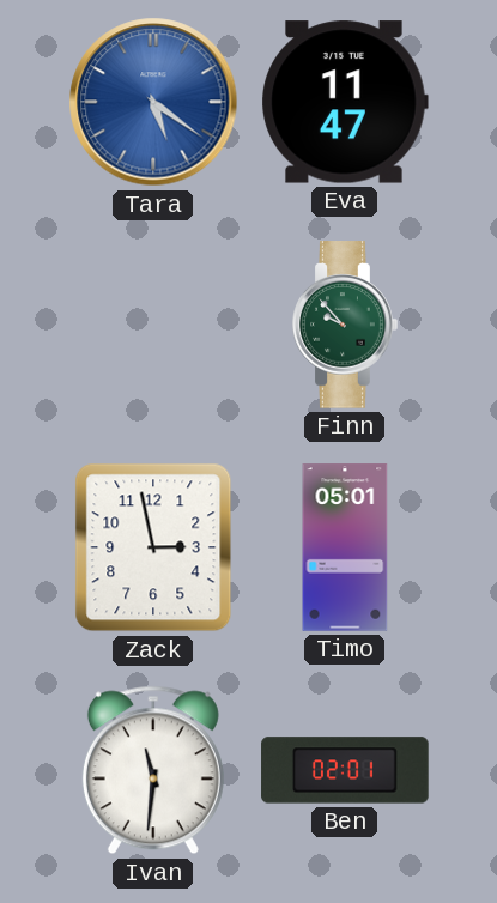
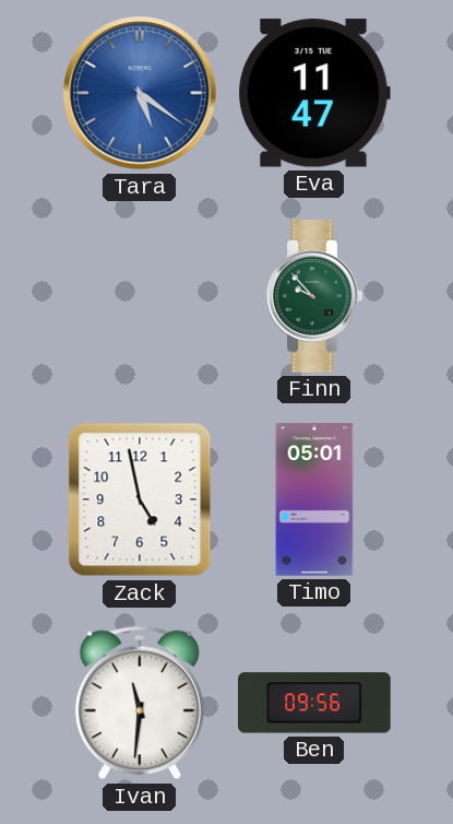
Zack: 2:58 -> 4:58 (140, 499)
Ben: 02:01 -> 09:56 (314, 703)
